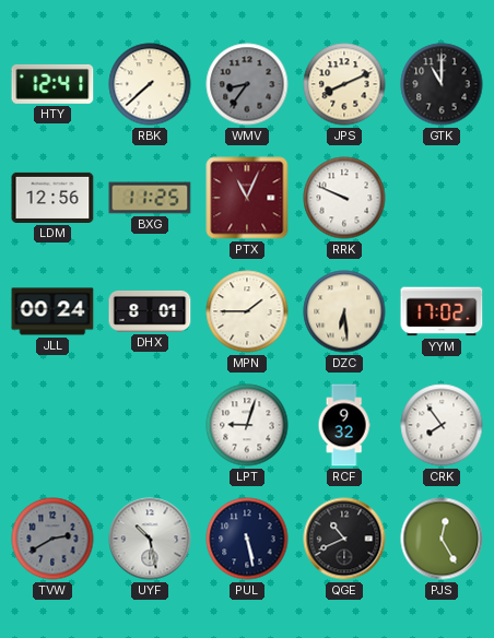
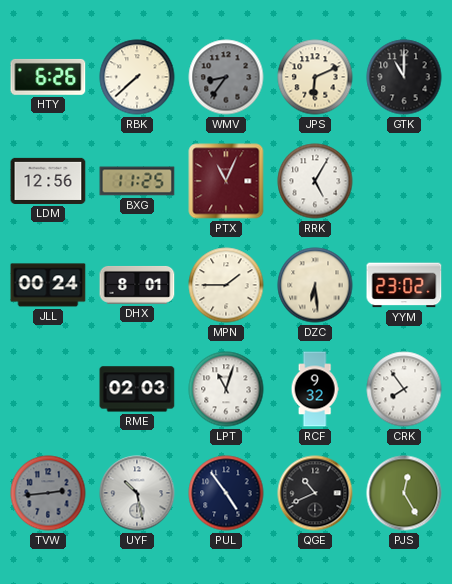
HTY: 12:41 -> 6:26 (48, 77)
JPS: 8:11 -> 6:11 (315, 77)
RRK: 9:49 -> 5:05 (315, 181)
YYM: 17:02 -> 23:02 (404, 285)
RME: none -> 02:03 (137, 389)
LPT: 9:03 -> 11:03 (226, 389)
TVW: 2:40 -> 2:44 (48, 493)
PUL: 5:28 -> 4:54 (226, 493)
